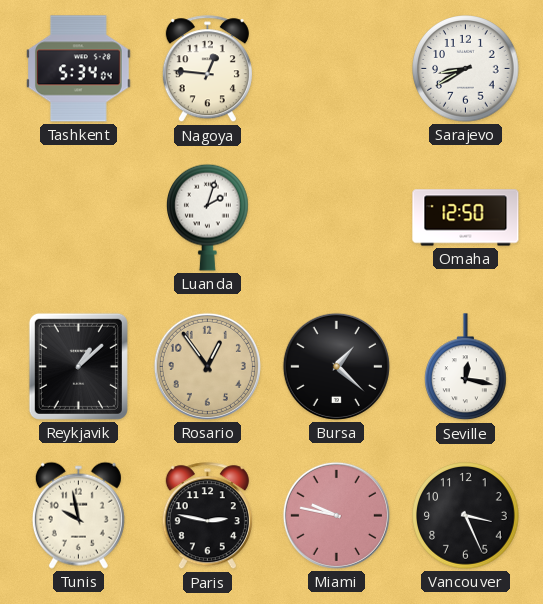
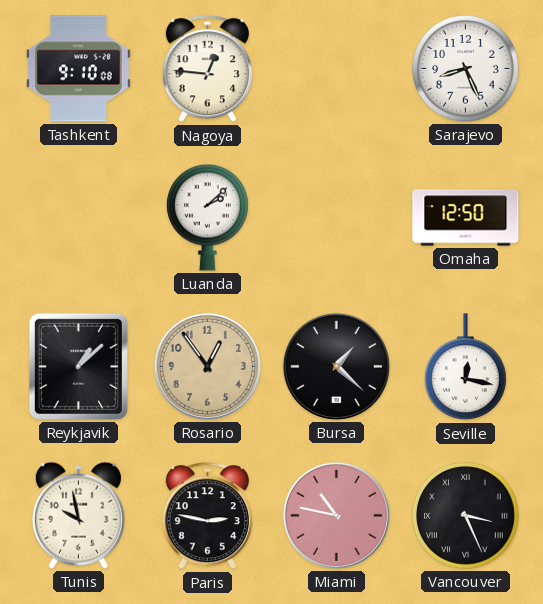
Tashkent: 5:34 -> 9:10 (79, 69)
Sarajevo: 8:40 -> 8:26 (466, 69)
Luanda: 2:03 -> 2:08 (208, 217)
Miami: 9:47 -> 10:47 (336, 515)
Vancouver numerals: Arabic -> Roman (466, 516)
